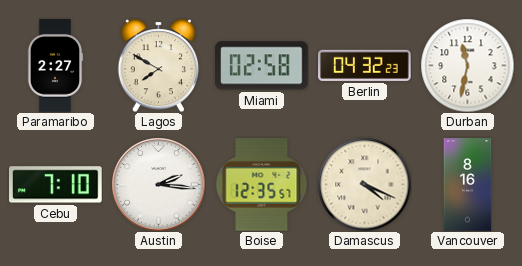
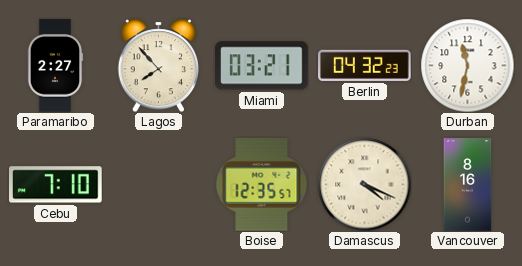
Lagos: 7:50 -> 7:53 (159, 65)
Miami: 02:58 -> 03:21 (262, 66)
Austin: 2:16 -> none (158, 184)
